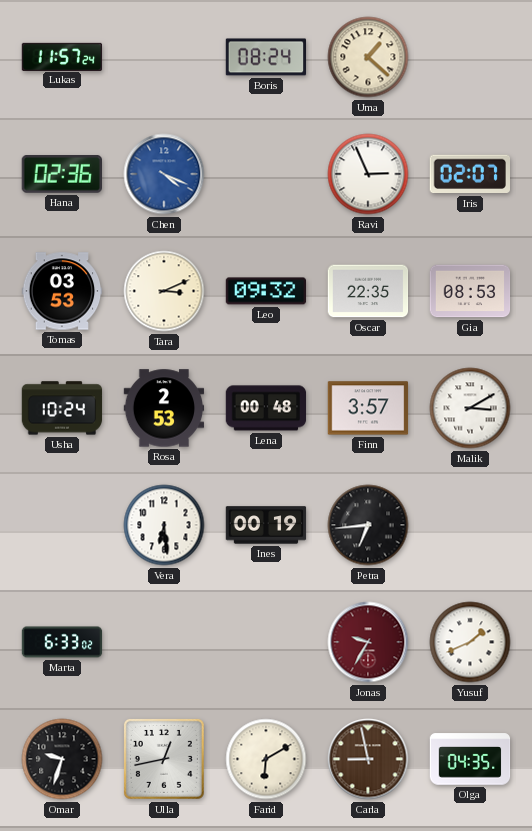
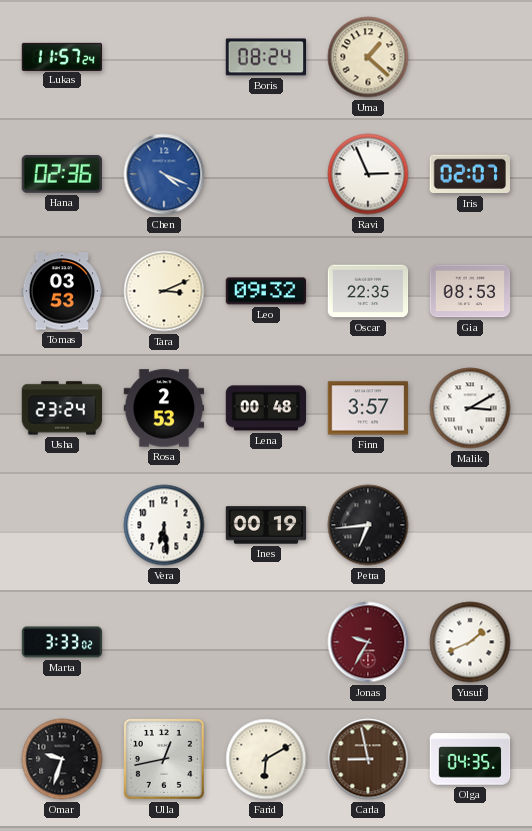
Usha: 10:24 -> 23:24 (62, 408)
Marta: 6:33 -> 3:33 (62, 642)
